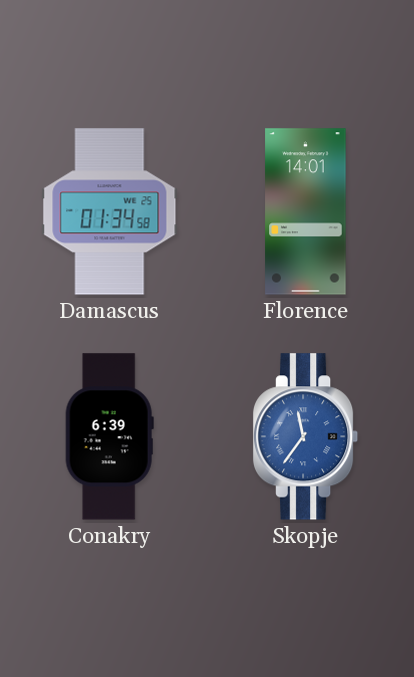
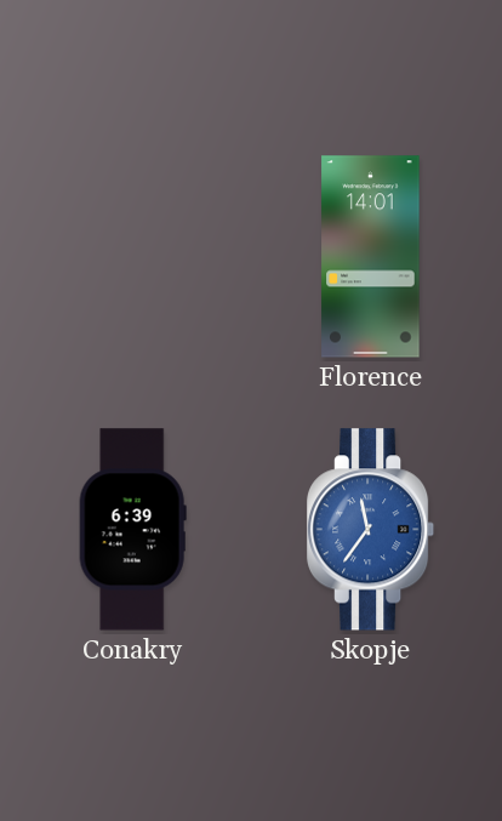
Damascus: 01:34 -> none (110, 212)
